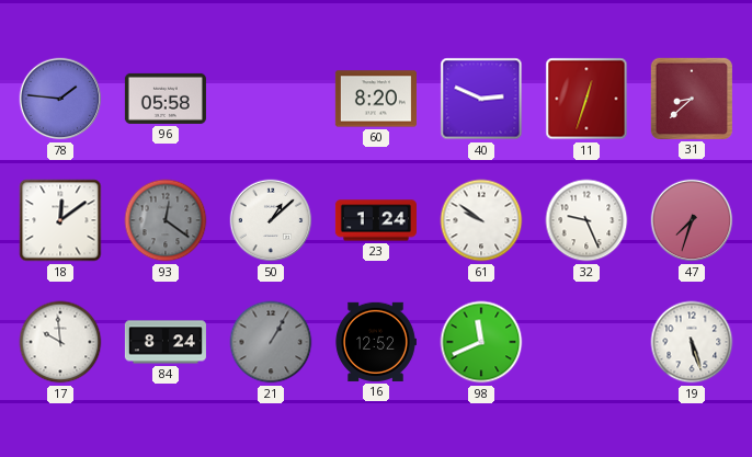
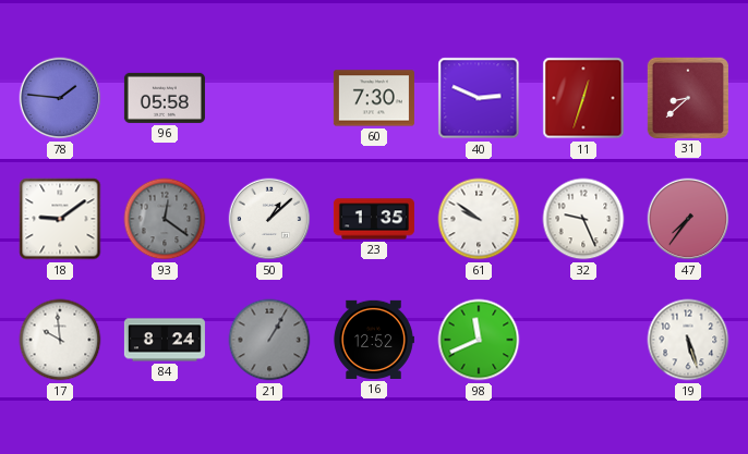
60: 8:20 -> 7:30 (374, 98)
18: 12:09 -> 9:09 (60, 219)
23: 1:24 -> 1:35 (374, 219)
47: 7:33 -> 7:36 (688, 219)
